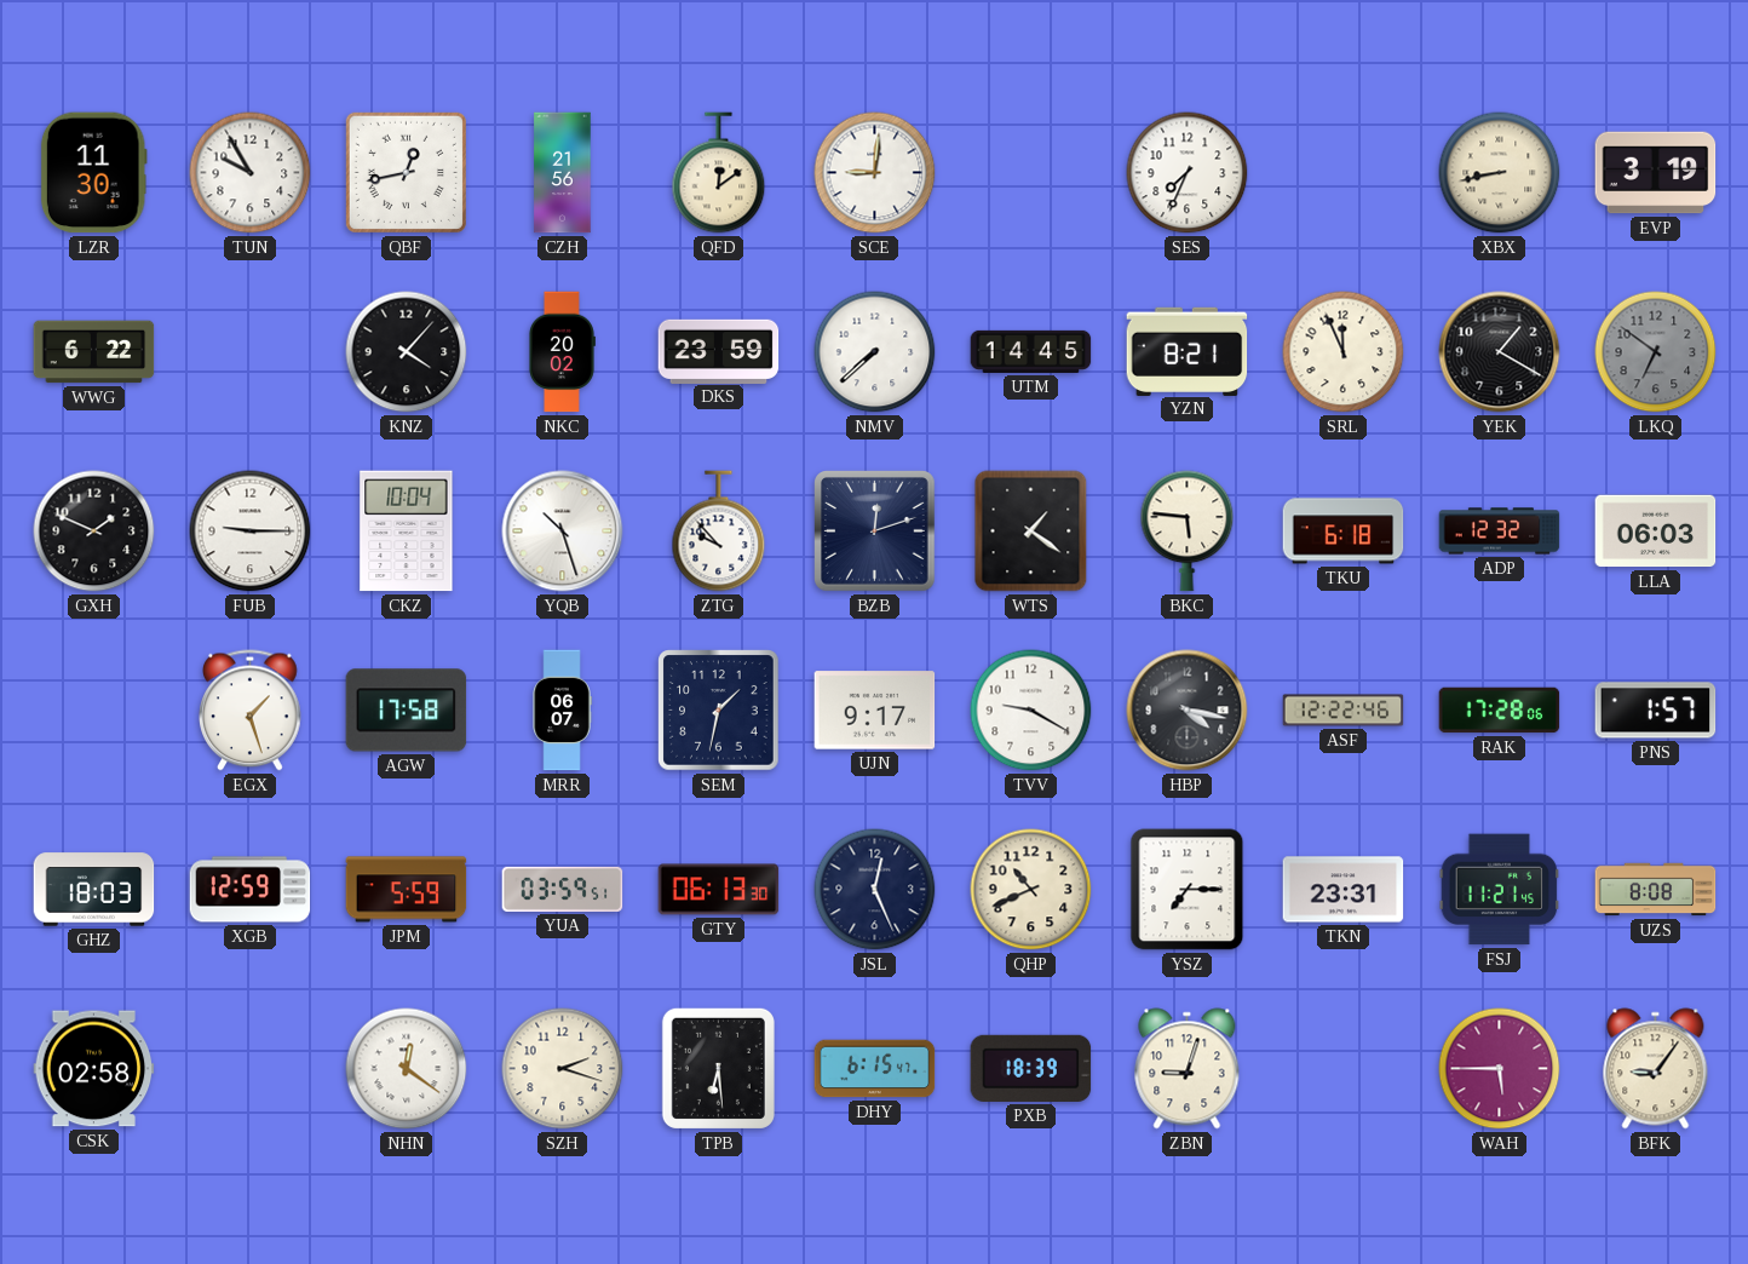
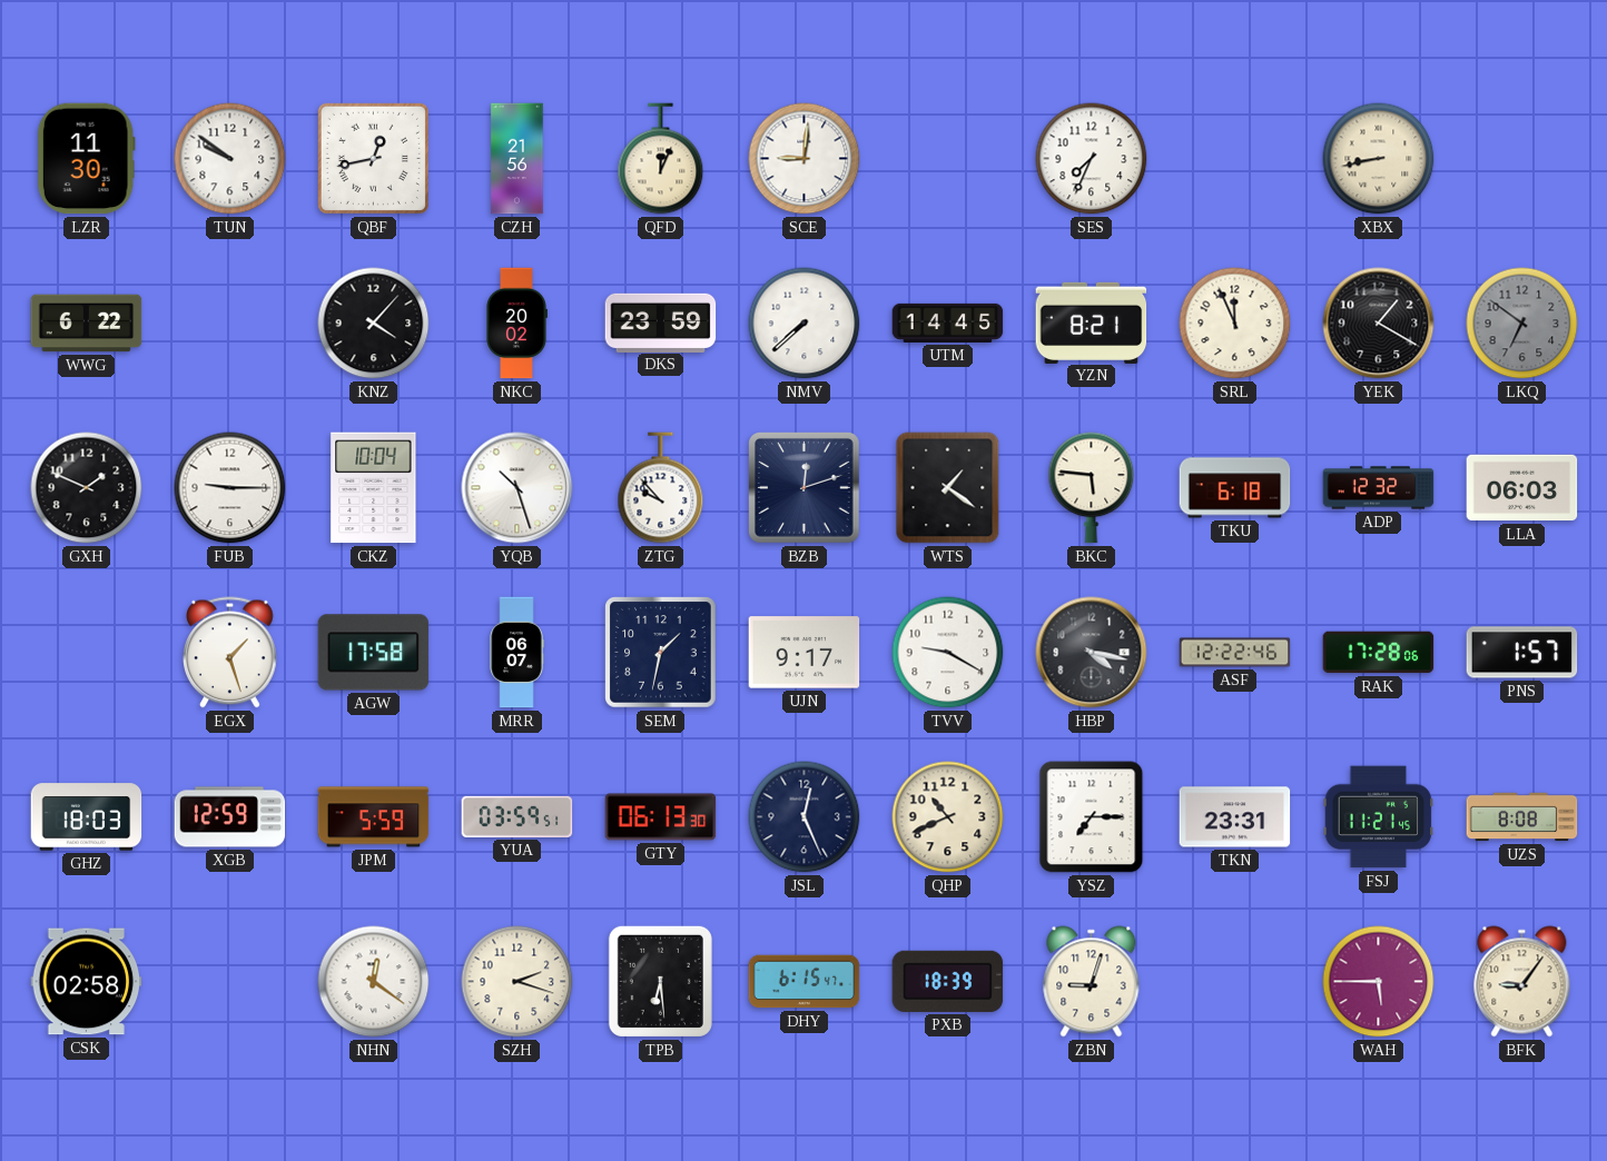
TUN: 9:55 -> 9:51 (230, 159)
QFD: 12:09 -> 12:04 (661, 159)
EVP: 3:19 -> none (1656, 173)
